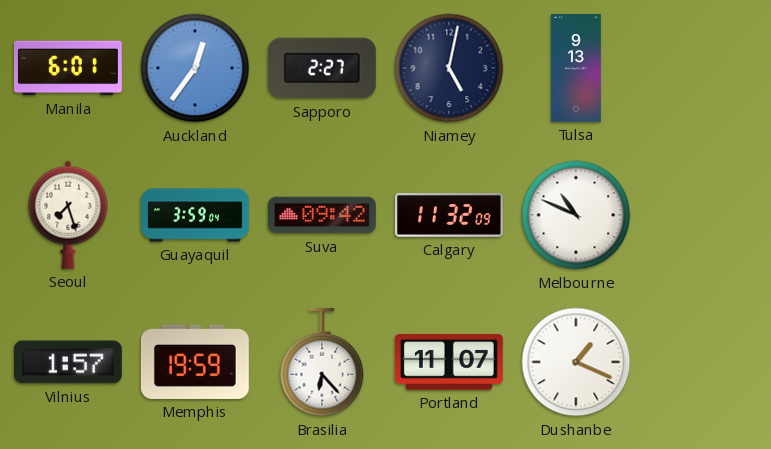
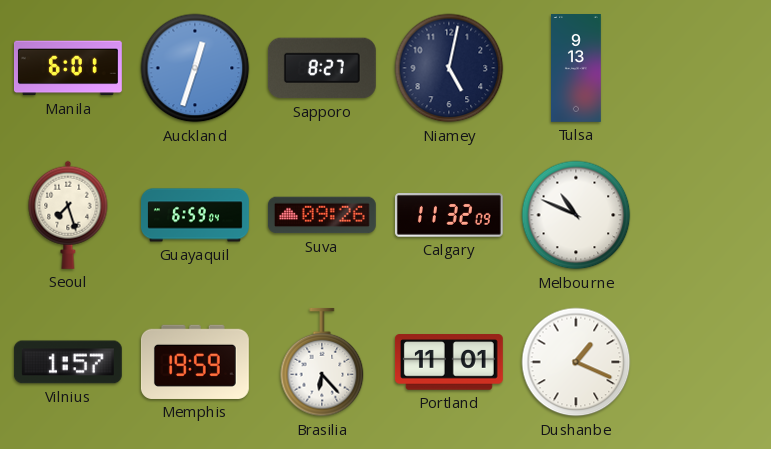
Auckland: 12:36 -> 12:33 (195, 68)
Sapporo: 2:27 -> 8:27 (322, 68)
Guayaquil: 3:59 -> 6:59 (196, 215)
Suva: 09:42 -> 09:26 (322, 215)
Portland: 11:07 -> 11:01 (449, 362)
